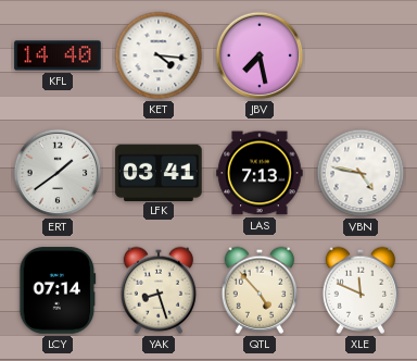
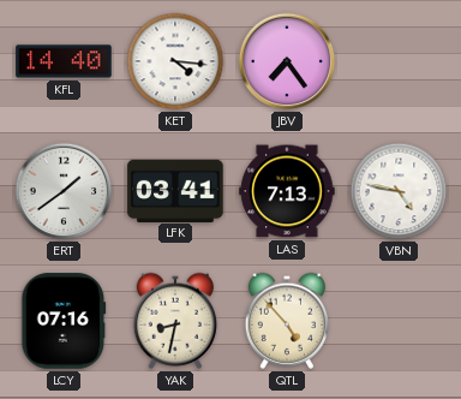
JBV: 7:28 -> 7:24 (287, 61)
LCY: 07:14 -> 07:16 (64, 321)
YAK: 8:27 -> 8:32 (174, 321)
XLE: 11:49 -> none (359, 290)
